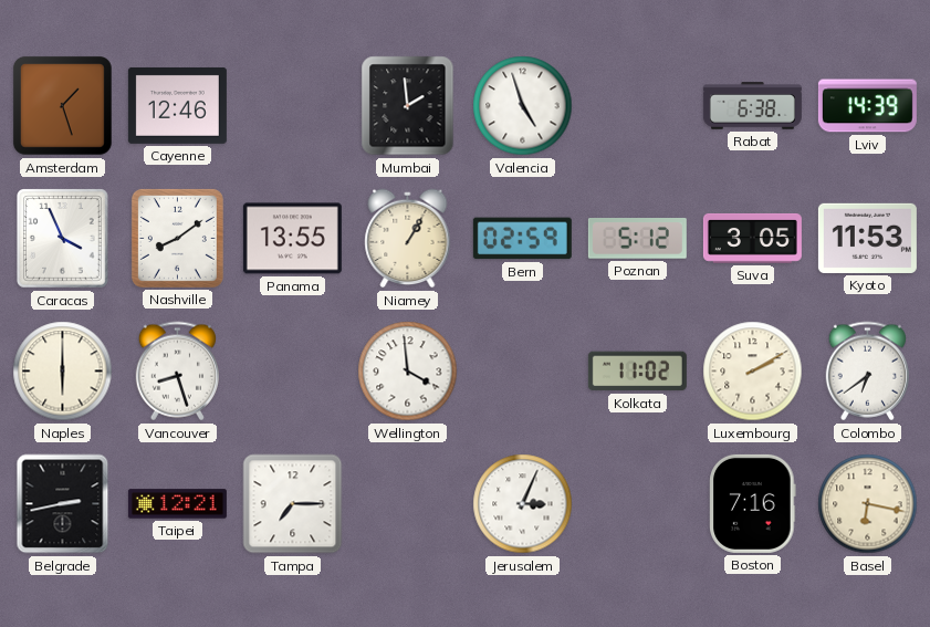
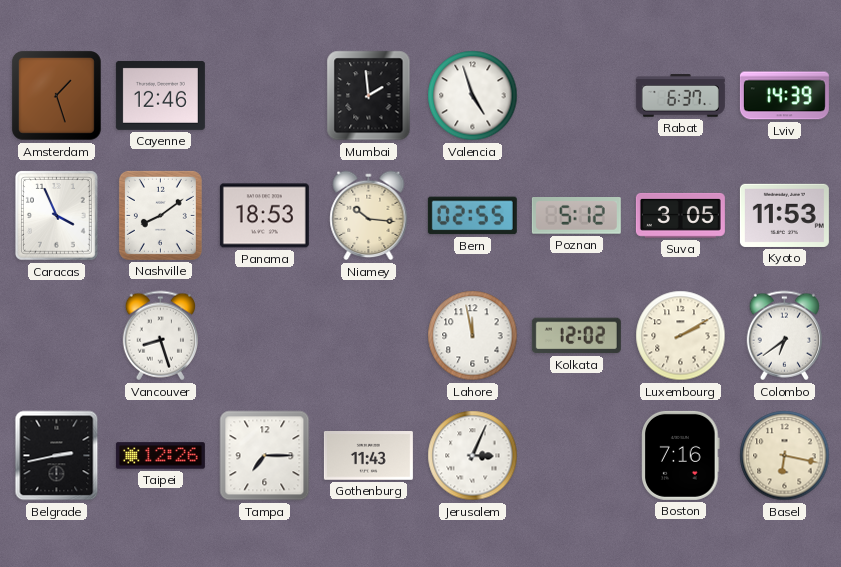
Rabat: 6:38 -> 6:37 (680, 96)
Panama: 13:55 -> 18:53 (264, 216)
Niamey: 1:05 -> 10:16 (369, 216)
Bern: 02:59 -> 02:55 (472, 216)
Naples: 6:00 -> none (63, 372)
Wellington: 3:59 -> none (408, 372)
Lahore: none -> 11:58 (473, 336)
Kolkata: 11:02 -> 12:02 (576, 336)
Taipei: 12:21 -> 12:26 (160, 456)
Gothenburg: none -> 11:43 (368, 456)
